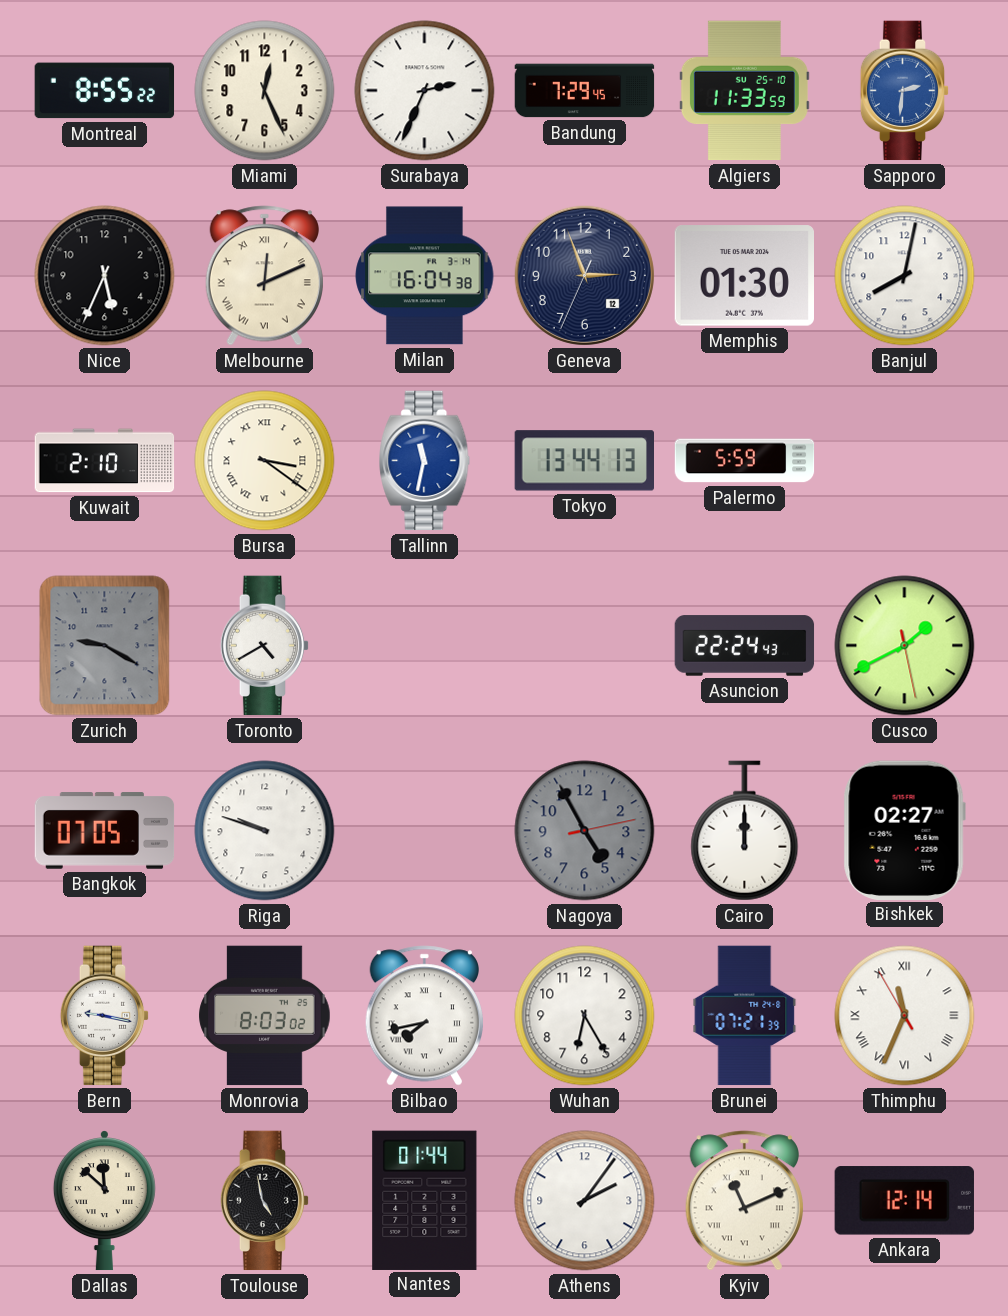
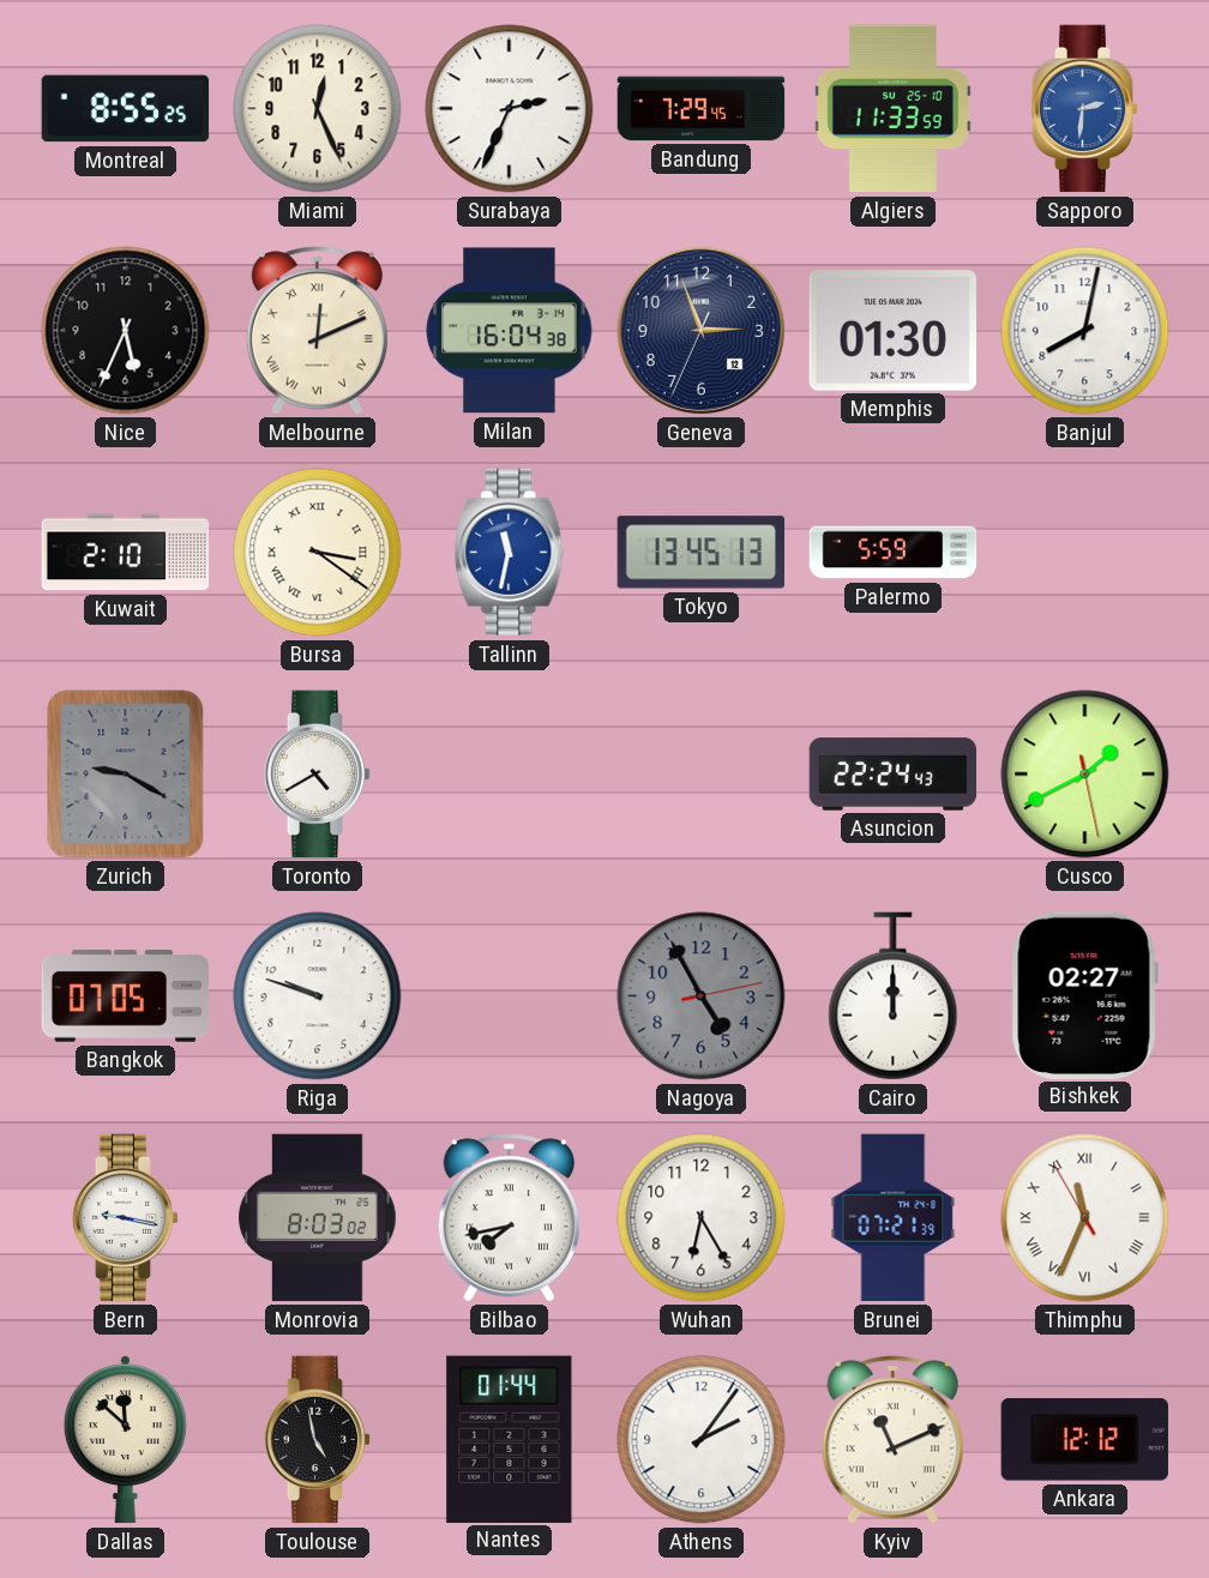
Montreal: 8:55:22 -> 8:55:25 (126, 109)
Tokyo: 13:44 -> 13:45 (700, 553)
Ankara: 12:14 -> 12:12 (1084, 1440)
